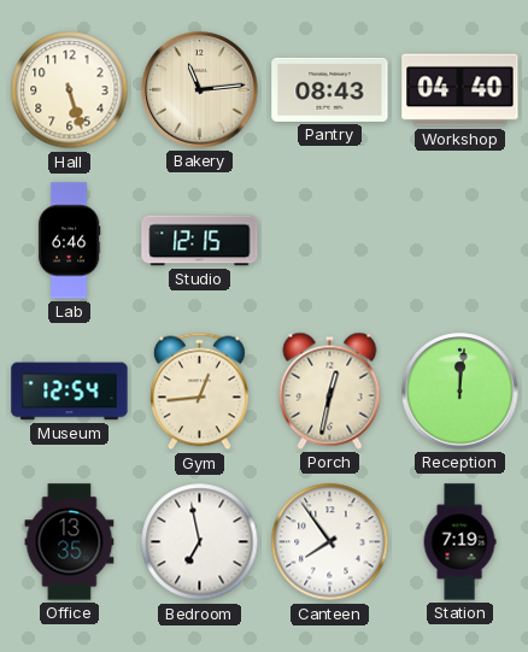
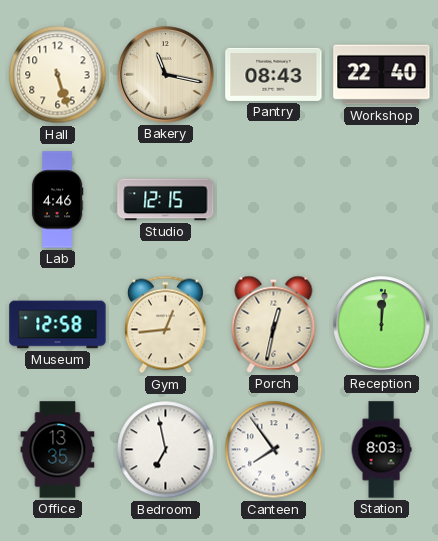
Bakery: 11:14 -> 11:17 (166, 75)
Workshop: 04:40 -> 22:40 (382, 75)
Lab: 6:46 -> 4:46 (57, 200)
Museum: 12:54 -> 12:58 (58, 325)
Station: 7:19 -> 8:03 (381, 450)
